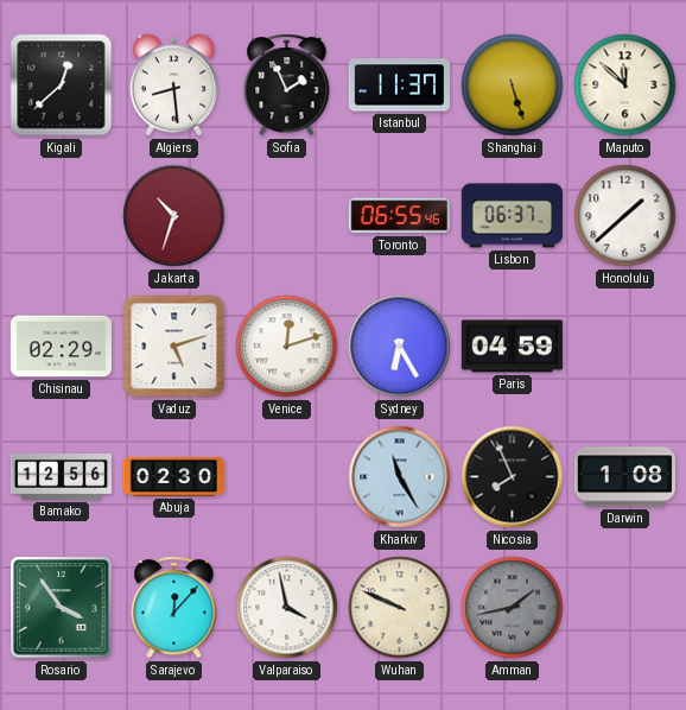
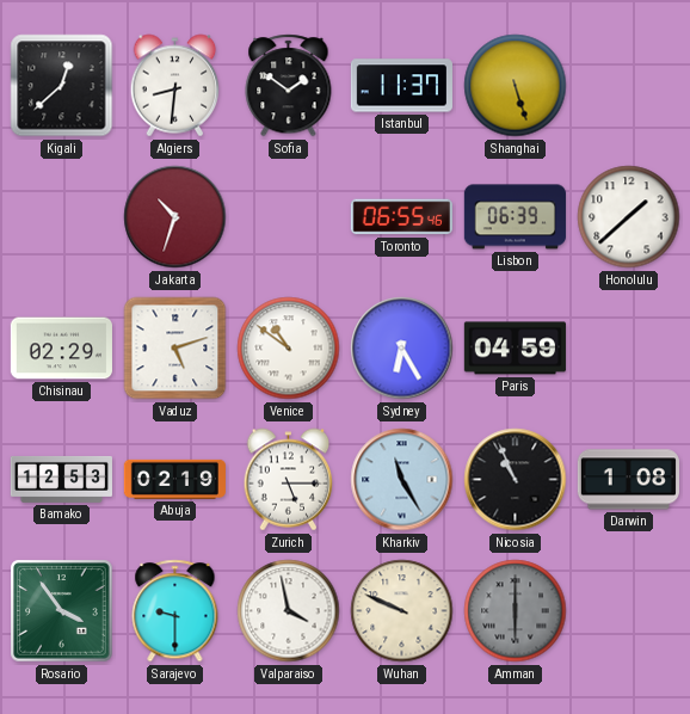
Algiers: 8:29 -> 8:31 (175, 86)
Sofia: 1:56 -> 1:51 (289, 86)
Maputo: 11:52 -> none (625, 85)
Lisbon: 06:37 -> 06:39 (515, 217)
Venice: 12:12 -> 10:51 (289, 349)
Bamako: 12:56 -> 12:53 (61, 479)
Abuja: 02:30 -> 02:19 (174, 479)
Zurich: none -> 5:15 (289, 480)
Nicosia: 7:56 -> 10:56 (516, 480)
Sarajevo: 12:07 -> 9:30 (175, 611)
Amman: 1:43 -> 6:00 (516, 611)
